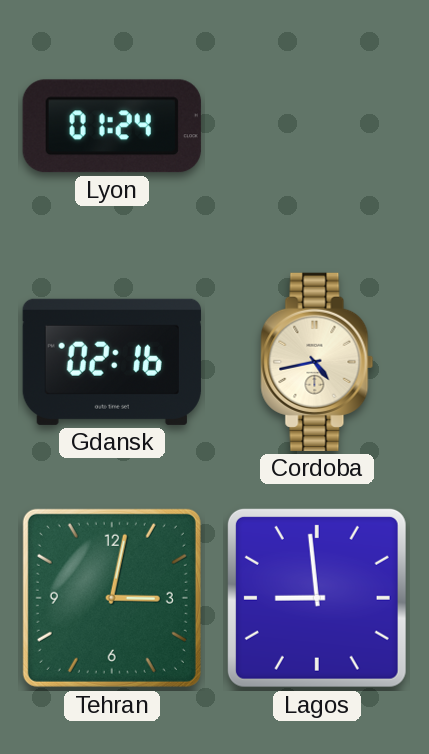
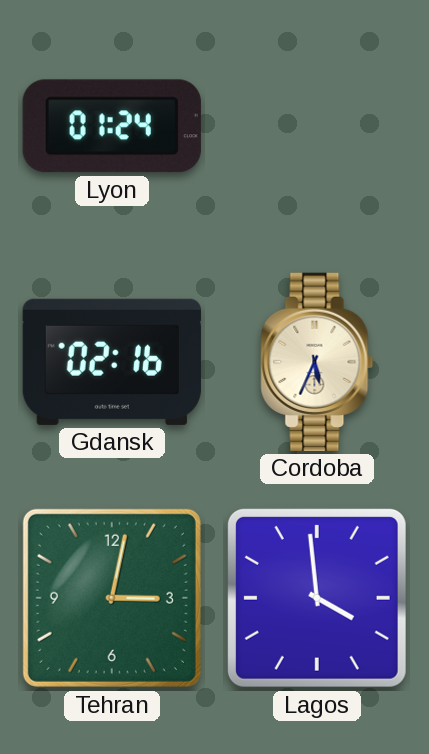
Cordoba: 4:43 -> 5:34 (317, 362)
Lagos: 8:59 -> 3:59 (317, 598)
